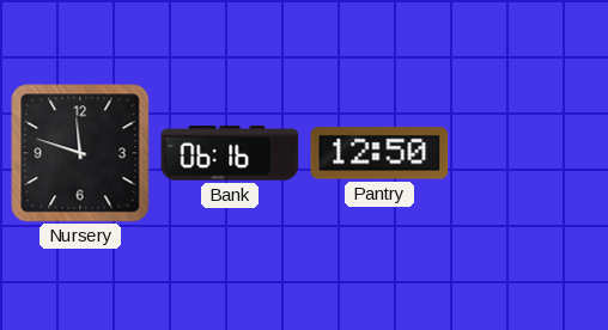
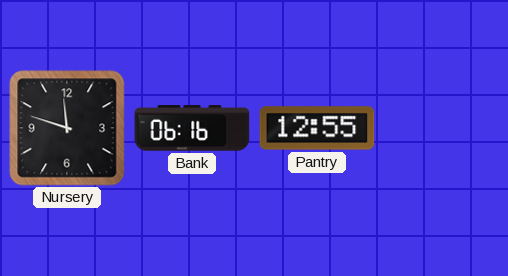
Pantry: 12:50 -> 12:55 (317, 128)
